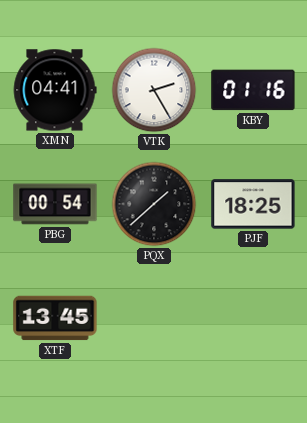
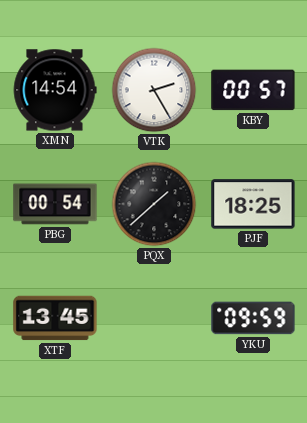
XMN: 04:41 -> 14:54 (55, 90)
KBY: 01:16 -> 00:57 (253, 90)
YKU: none -> 09:59 (253, 318)
